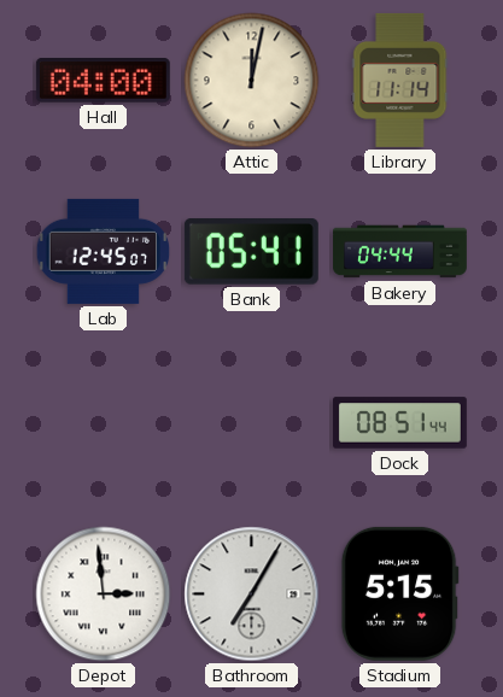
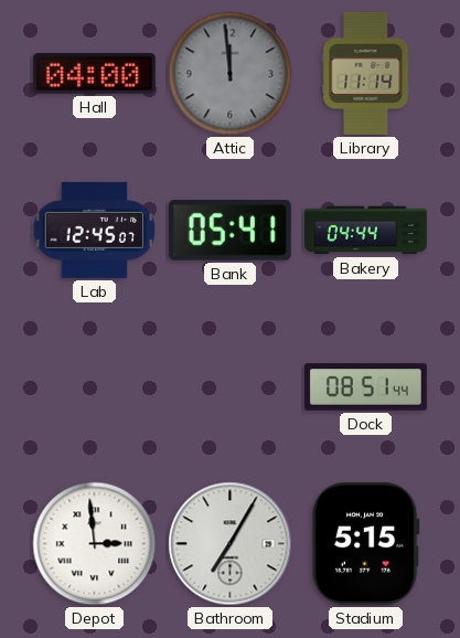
Attic: 12:02 -> 11:59 (231, 74)
Attic dial: cream -> grey (231, 74)
